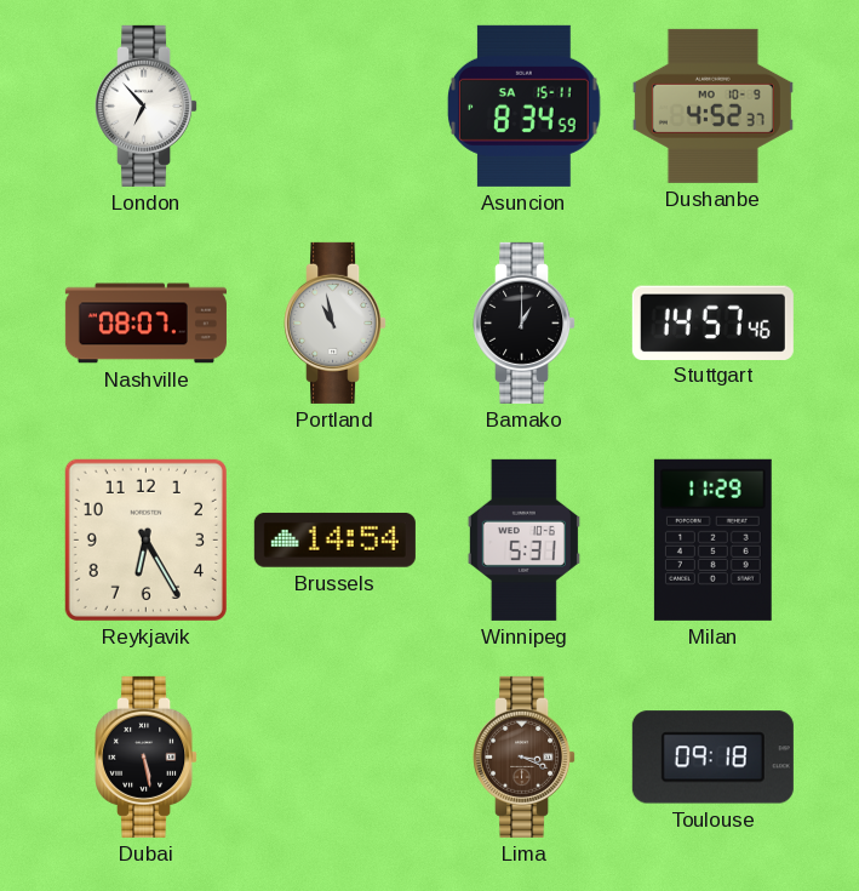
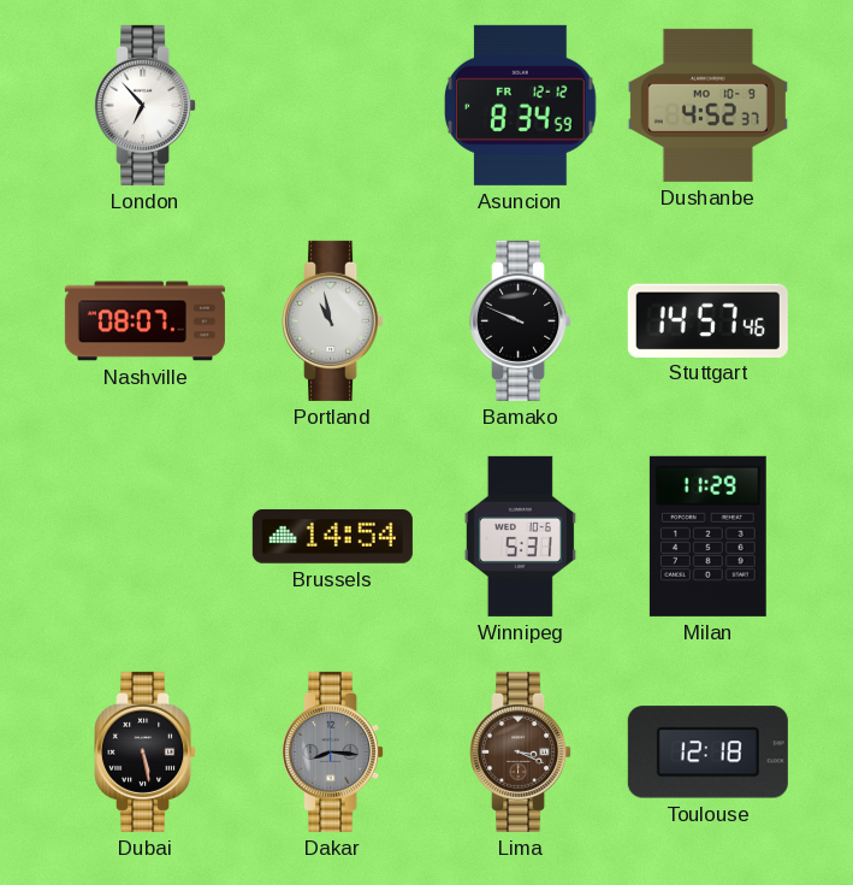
Asuncion date: SA 15-11 -> FR 12-12 (521, 105)
Bamako: 1:00 -> 9:49 (521, 320)
Reykjavik: 6:25 -> none (145, 539)
Dakar: none -> 8:16 (333, 751)
Toulouse: 09:18 -> 12:18 (707, 753)
